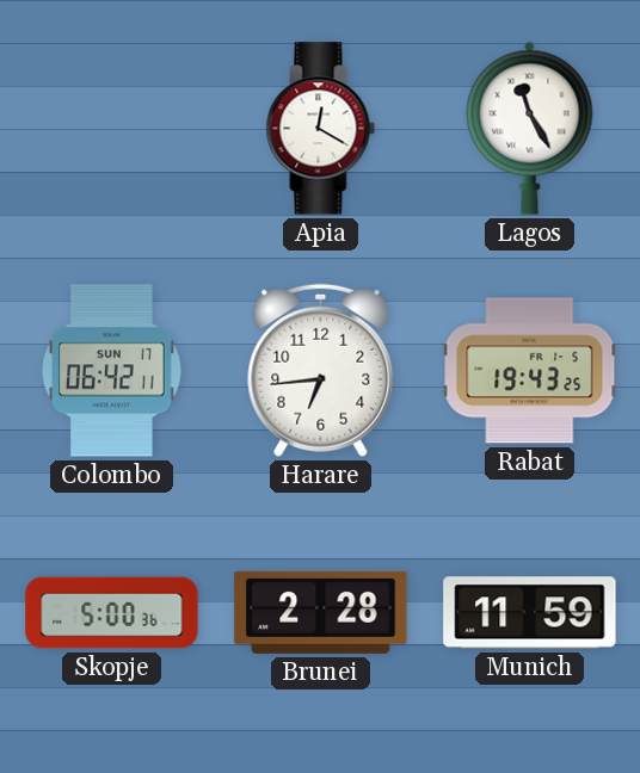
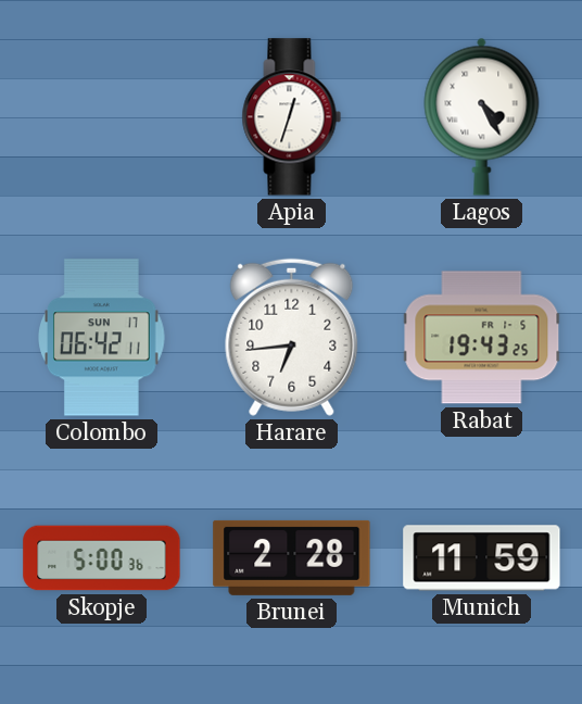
Apia: 12:20 -> 12:33 (292, 117)
Lagos: 11:25 -> 4:25 (482, 116)
